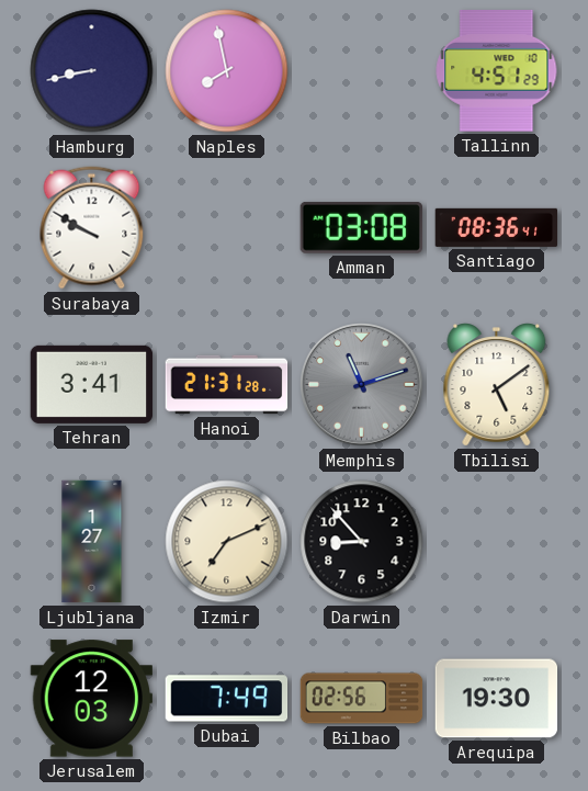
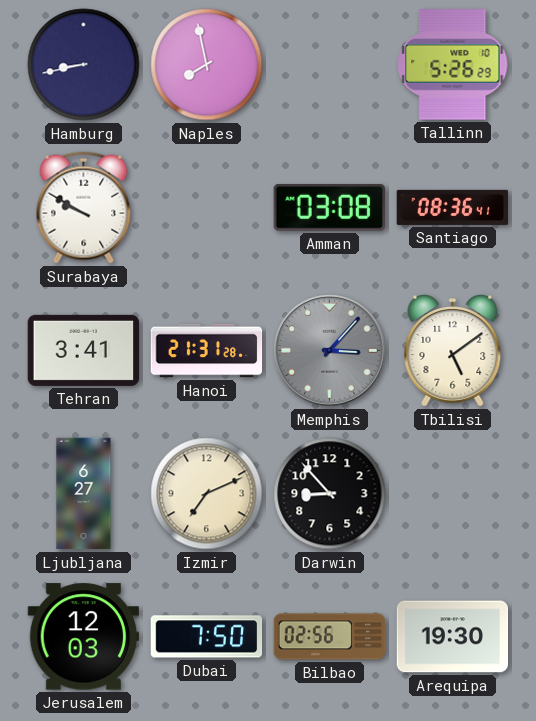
Tallinn: 4:51 -> 5:26 (453, 65)
Memphis: 11:12 -> 3:07 (330, 351)
Ljubljana: 1:27 -> 6:27 (84, 494)
Dubai: 7:49 -> 7:50 (207, 637)
